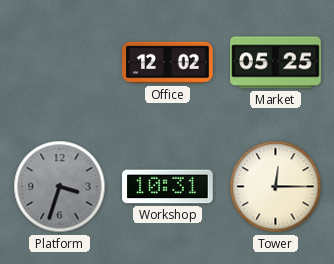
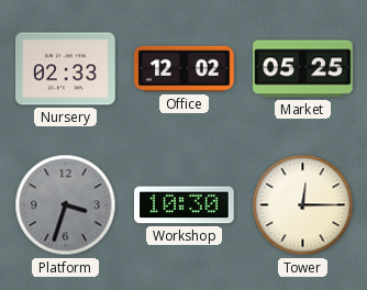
Nursery: none -> 02:33 (66, 69)
Workshop: 10:31 -> 10:30 (185, 205)
